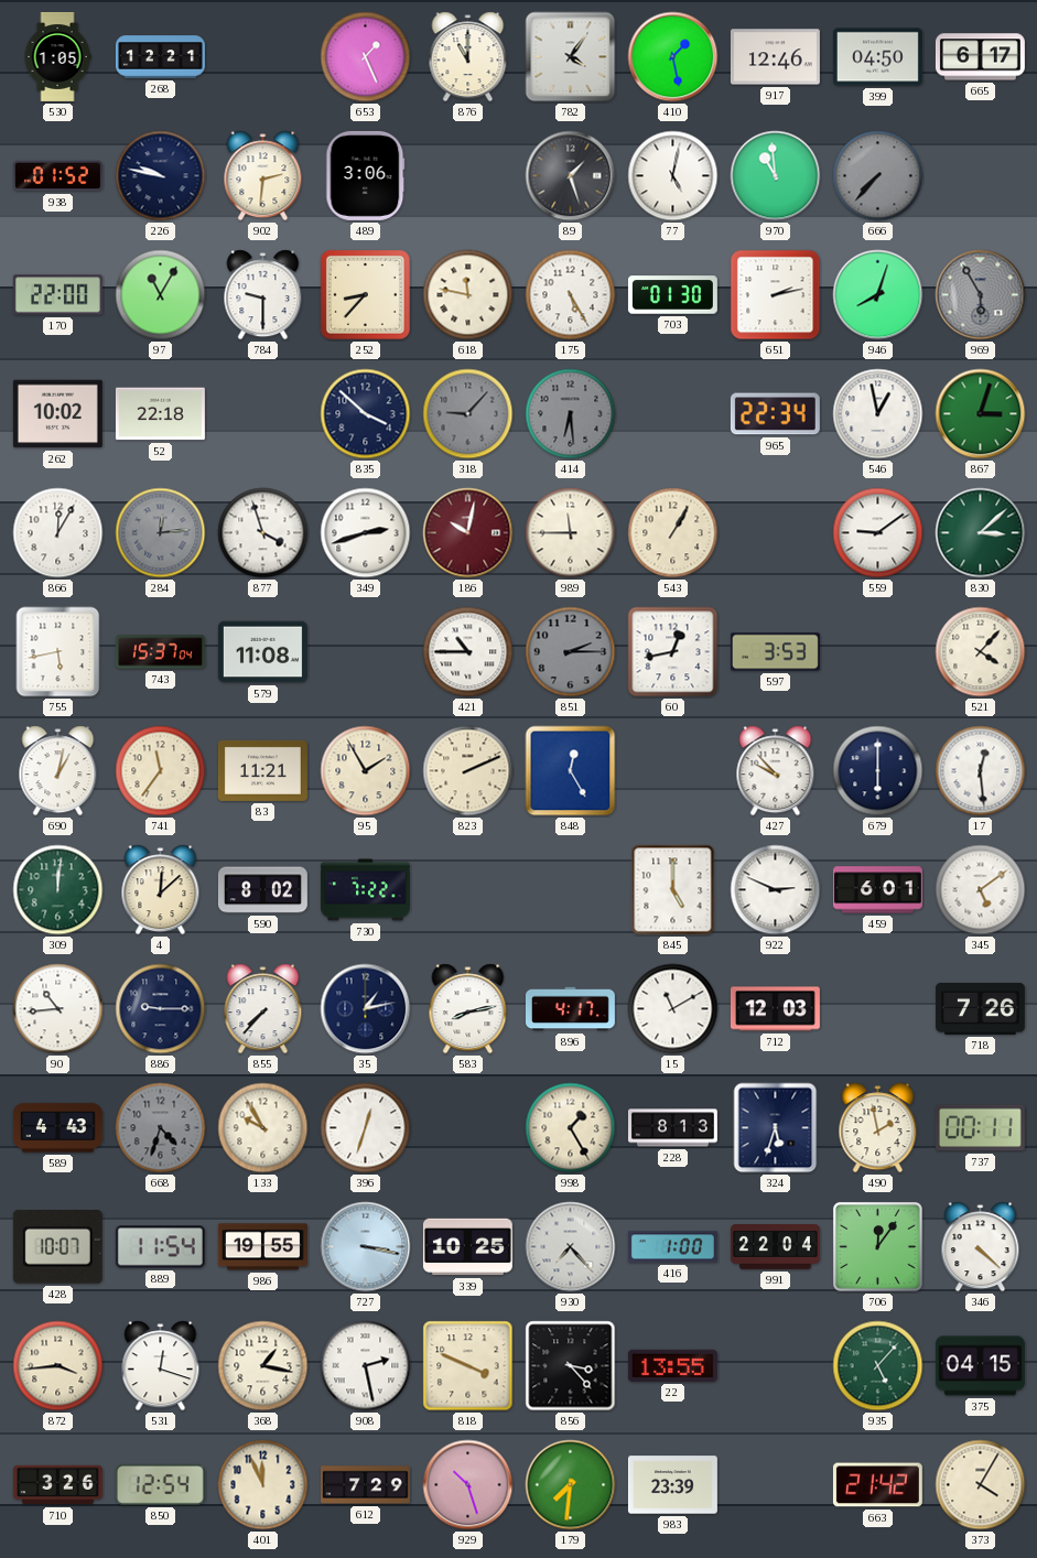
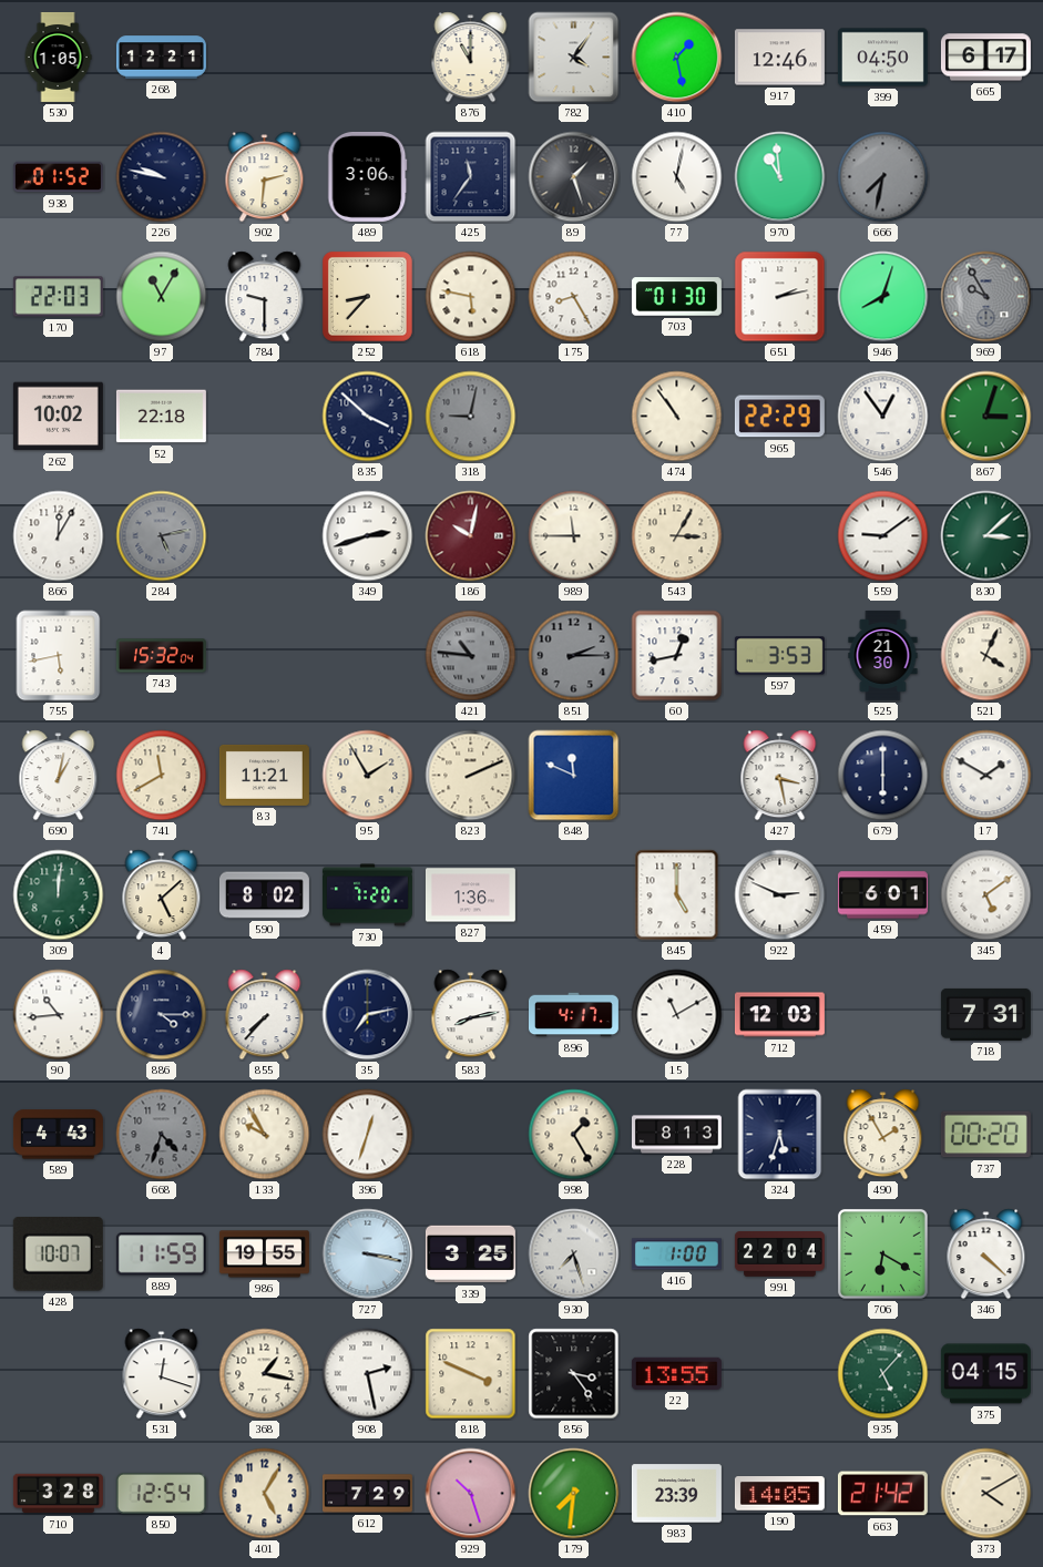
653: 1:26 -> none (366, 57)
425: none -> 11:36 (471, 177)
666: 7:37 -> 7:32 (883, 177)
170: 22:00 -> 22:03 (58, 297)
618: 11:47 -> 5:47 (471, 297)
175: 5:25 -> 8:25 (574, 297)
969: 5:55 -> 9:55 (986, 297)
318: 9:07 -> 9:02 (471, 417)
414: 6:29 -> none (571, 414)
474: none -> 10:54 (677, 417)
965: 22:34 -> 22:29 (779, 417)
546: 12:58 -> 12:54 (883, 417)
284: 12:14 -> 5:13 (162, 536)
877: 3:57 -> none (263, 533)
543: 1:05 -> 3:05 (677, 536)
743: 15:37 -> 15:32 (161, 656)
579: 11:08 -> none (262, 652)
421: 10:45 -> 10:46 (471, 656)
421 dial: white -> grey (471, 656)
525: none -> 21:30 (883, 655)
521: 4:07 -> 4:04 (986, 656)
741: 11:36 -> 11:40 (162, 776)
848: 12:25 -> 11:49 (574, 776)
427: 9:53 -> 3:28 (780, 776)
17: 12:29 -> 1:50 (986, 776)
4: 12:08 -> 5:08 (162, 895)
730: 7:22 -> 7:20 (367, 895)
827: none -> 1:36 (470, 895)
886: 9:15 -> 4:15 (162, 1015)
35: 1:13 -> 7:13 (368, 1015)
718: 7:26 -> 7:31 (985, 1014)
490: 1:58 -> 1:55 (883, 1135)
737: 00:11 -> 00:20 (985, 1135)
889: 11:54 -> 11:59 (161, 1254)
339: 10:25 -> 3:25 (470, 1254)
930: 7:23 -> 7:27 (574, 1254)
706: 12:06 -> 6:20 (882, 1253)
872: 3:44 -> none (58, 1366)
856: 3:23 -> 3:24 (574, 1374)
710: 3:26 -> 3:28 (58, 1494)
401: 11:56 -> 5:05 (265, 1494)
190: none -> 14:05 (779, 1494)
373: 4:05 -> 4:10 (986, 1494)
